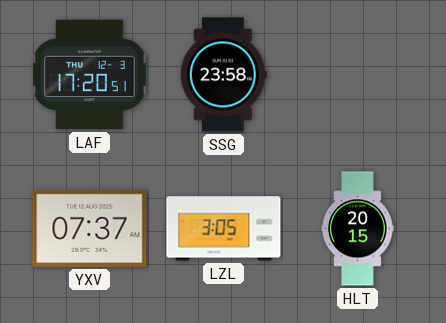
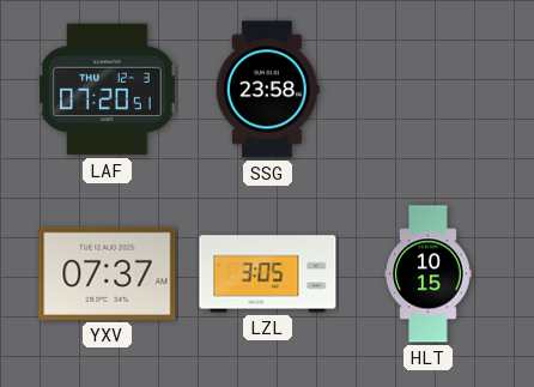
LAF: 17:20 -> 07:20 (108, 90)
HLT: 20:15 -> 10:15 (429, 274)
